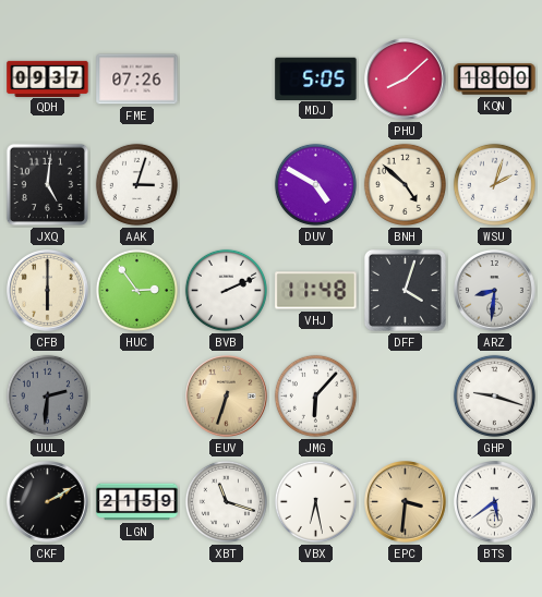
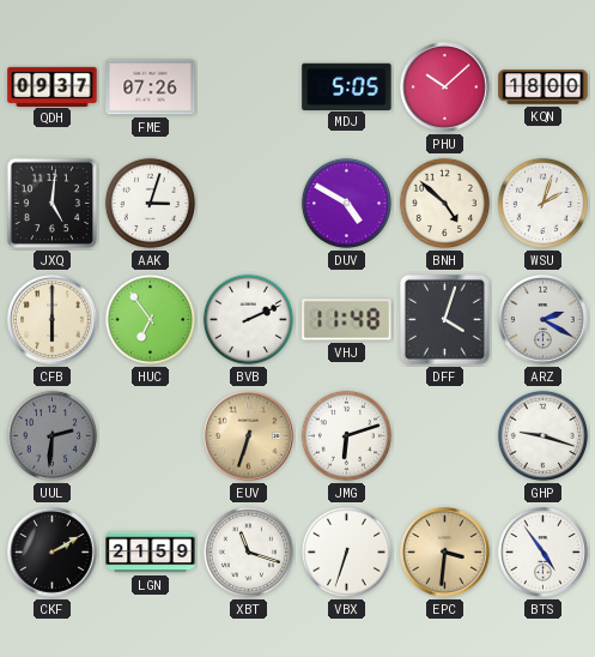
PHU: 8:08 -> 10:08 (445, 88)
HUC: 2:54 -> 6:54 (150, 319)
ARZ: 8:31 -> 2:20 (544, 320)
JMG: 6:07 -> 6:12 (346, 435)
VBX: 6:28 -> 6:33 (346, 551)
BTS: 5:39 -> 4:54 (544, 553)
